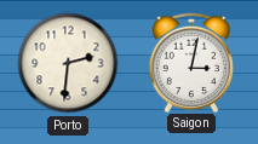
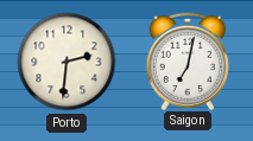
Saigon: 3:02 -> 7:02 (186, 60)
